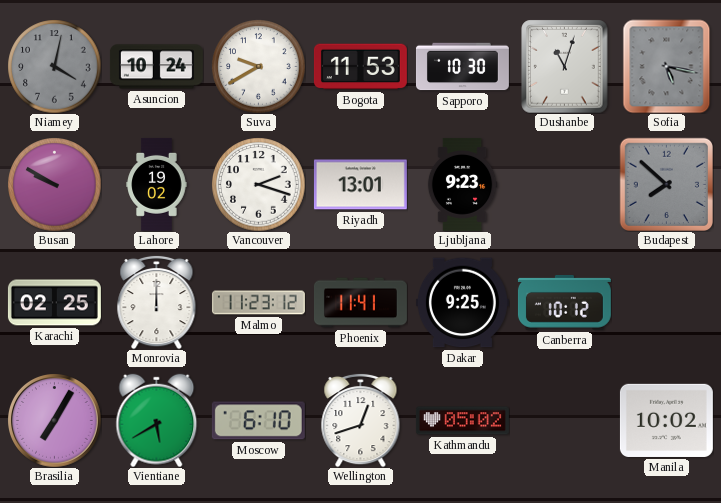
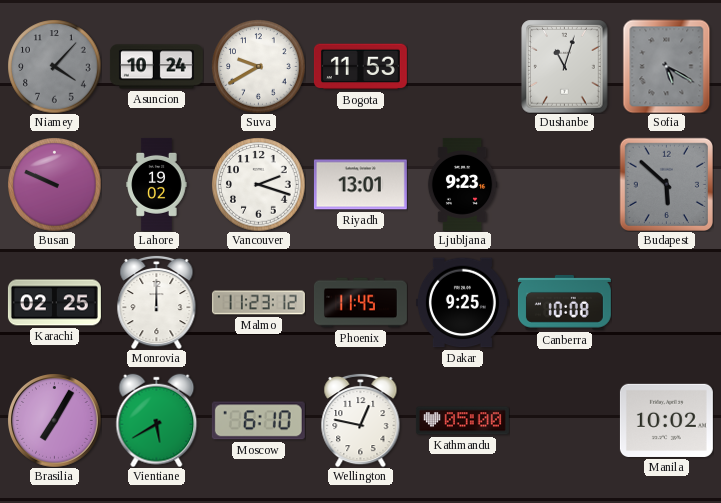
Niamey: 4:02 -> 4:07 (54, 66)
Sapporo: 10:30 -> none (462, 67)
Sofia: 5:17 -> 5:20 (667, 66)
Busan: 9:50 -> 9:49 (54, 184)
Budapest: 7:52 -> 5:52 (666, 184)
Phoenix: 11:41 -> 11:45 (360, 303)
Canberra: 10:12 -> 10:08 (564, 302)
Wellington: 12:42 -> 12:47 (361, 420)
Kathmandu: 05:02 -> 05:00 (462, 421)
